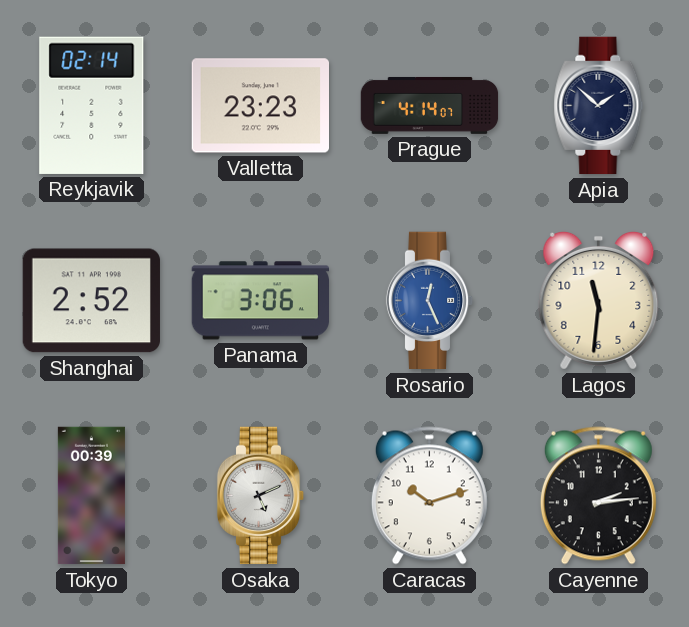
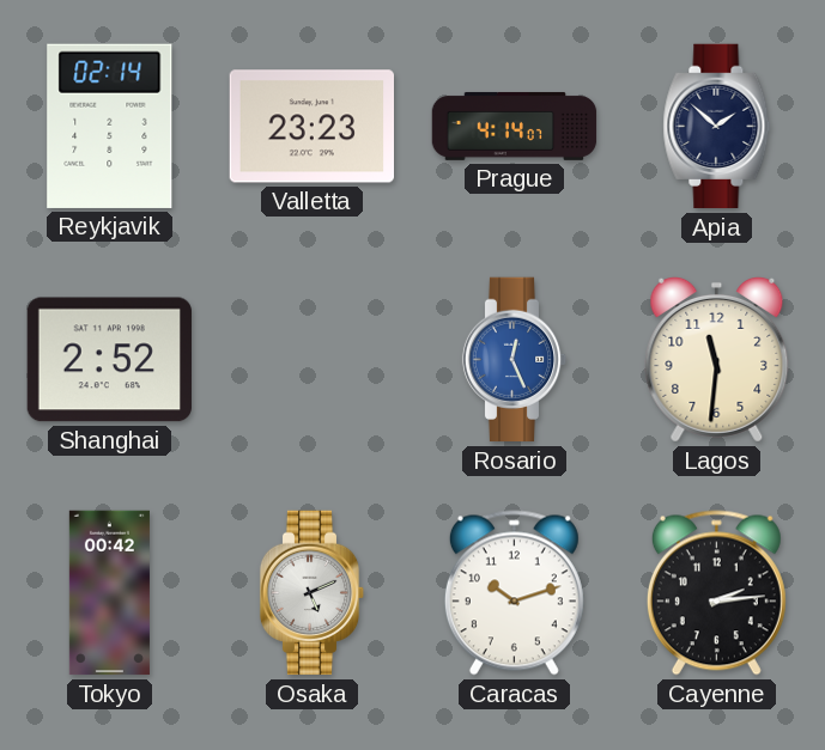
Panama: 3:06 -> none (260, 301)
Tokyo: 00:39 -> 00:42 (109, 593)
